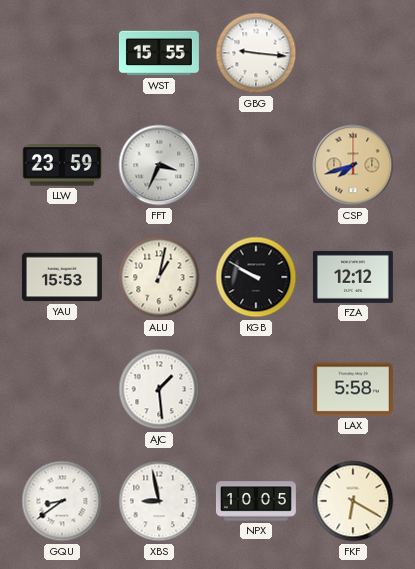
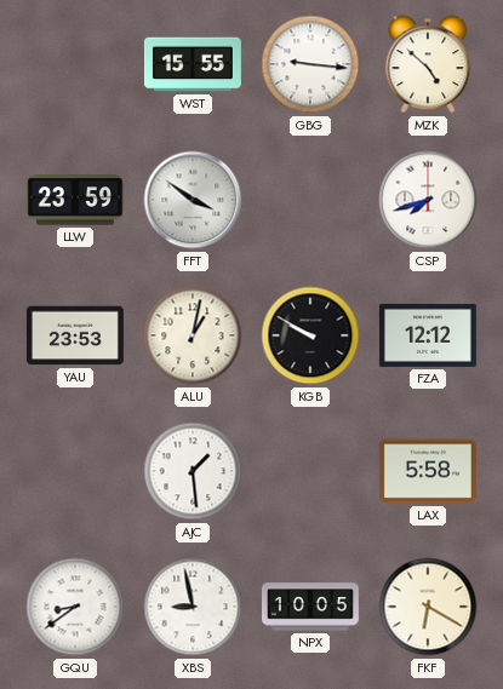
MZK: none -> 4:52 (428, 64)
FFT: 3:34 -> 3:51 (193, 200)
CSP dial: champagne -> white (428, 200)
YAU: 15:53 -> 23:53 (75, 335)
